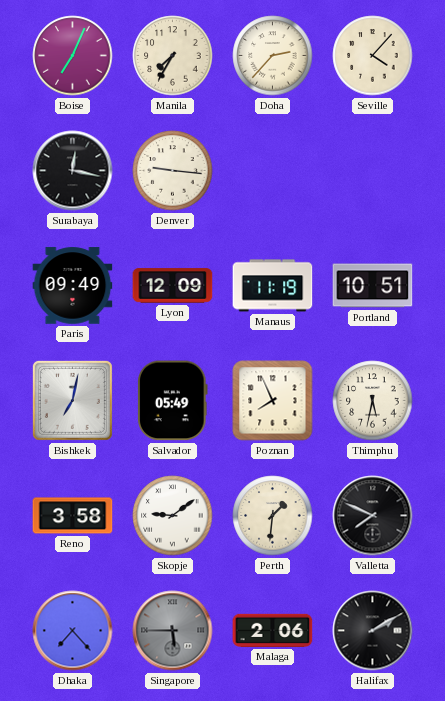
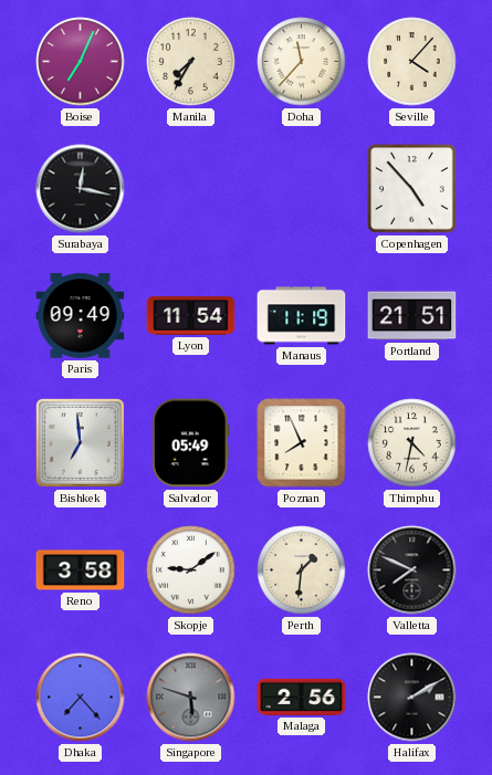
Doha: 2:37 -> 11:37 (302, 62)
Denver: 9:16 -> none (173, 171)
Copenhagen: none -> 4:53 (412, 189)
Lyon: 12:09 -> 11:54 (191, 316)
Portland: 10:51 -> 21:51 (412, 316)
Bishkek: 7:02 -> 6:59 (80, 442)
Thimphu: 5:32 -> 4:32 (412, 443)
Singapore: 5:45 -> 5:48 (191, 698)
Malaga: 2:06 -> 2:56 (302, 697)
